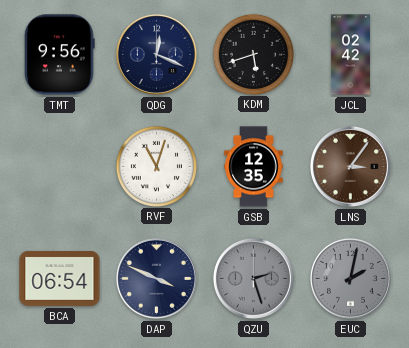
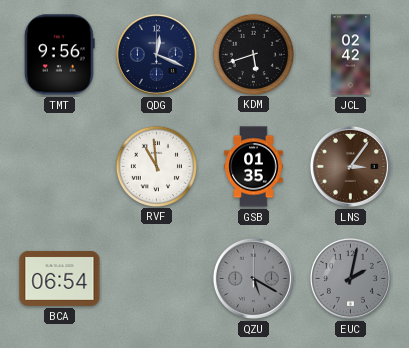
RVF: 11:03 -> 10:59 (156, 166)
GSB: 12:35 -> 01:35 (254, 167)
DAP: 3:49 -> none (156, 278)
QZU: 2:27 -> 5:20 (253, 278)
